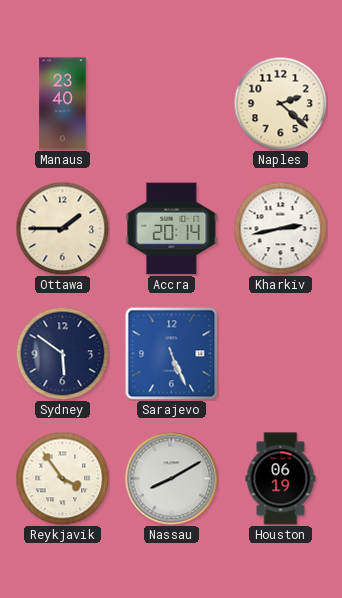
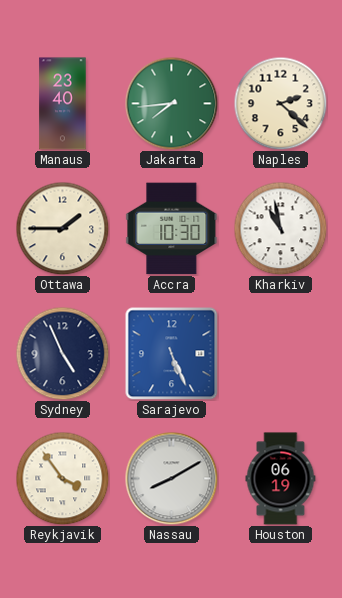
Jakarta: none -> 7:44 (171, 103)
Accra: 20:14 -> 10:30 (172, 229)
Kharkiv: 2:43 -> 10:58 (280, 228)
Sydney: 5:51 -> 4:56 (62, 353)
